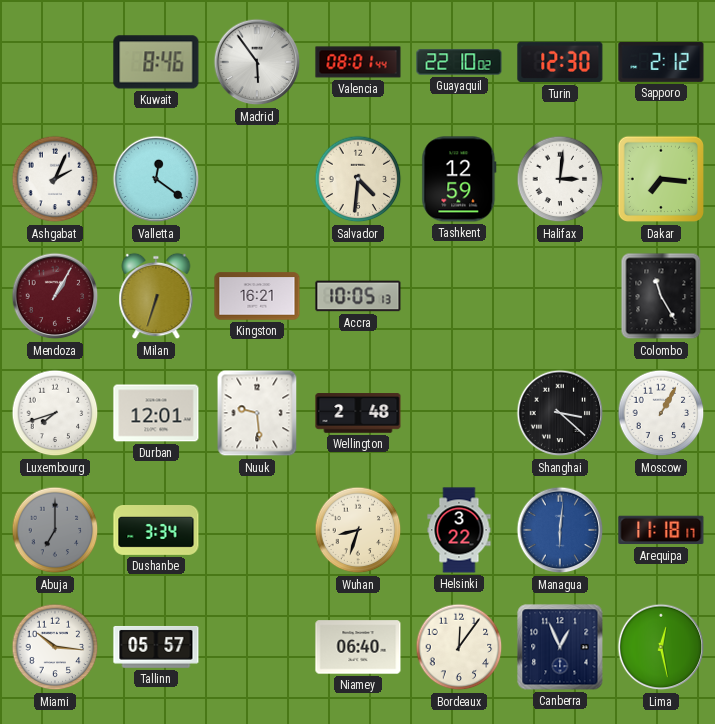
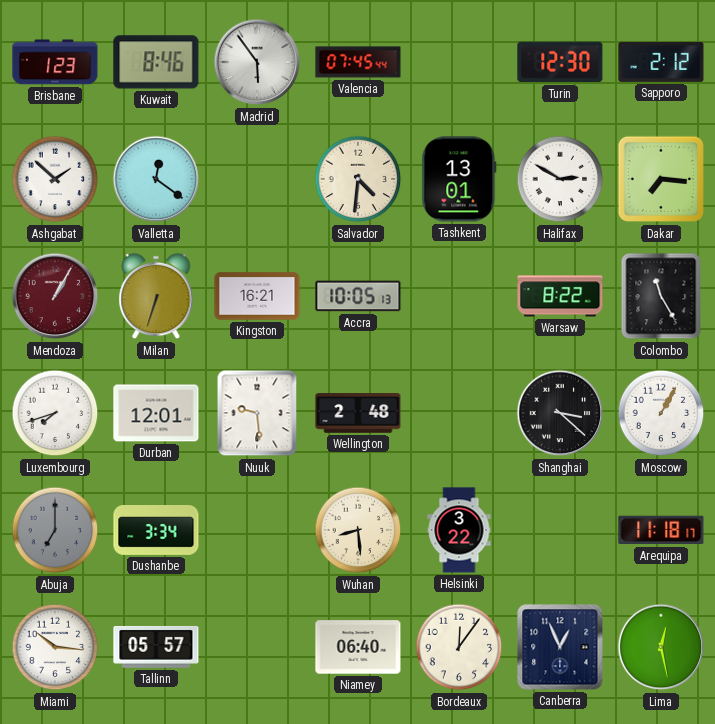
Brisbane: none -> 1:23 (55, 62)
Valencia: 08:01 -> 07:45 (358, 62)
Guayaquil: 22:10 -> none (459, 62)
Ashgabat: 2:04 -> 1:52 (55, 179)
Tashkent: 12:59 -> 13:01 (459, 179)
Halifax: 3:01 -> 2:50 (560, 179)
Warsaw: none -> 8:22 (560, 296)
Wuhan: 8:33 -> 8:29 (358, 530)
Managua: 6:01 -> none (560, 530)
